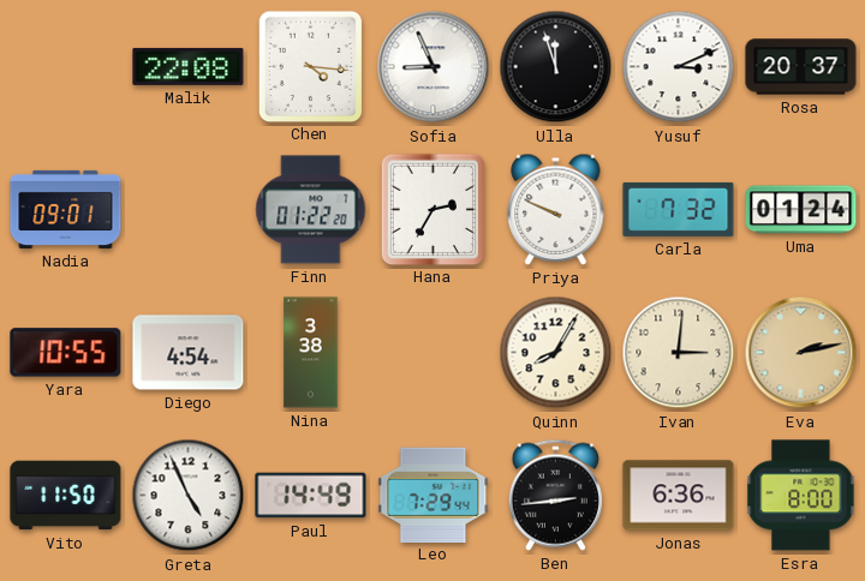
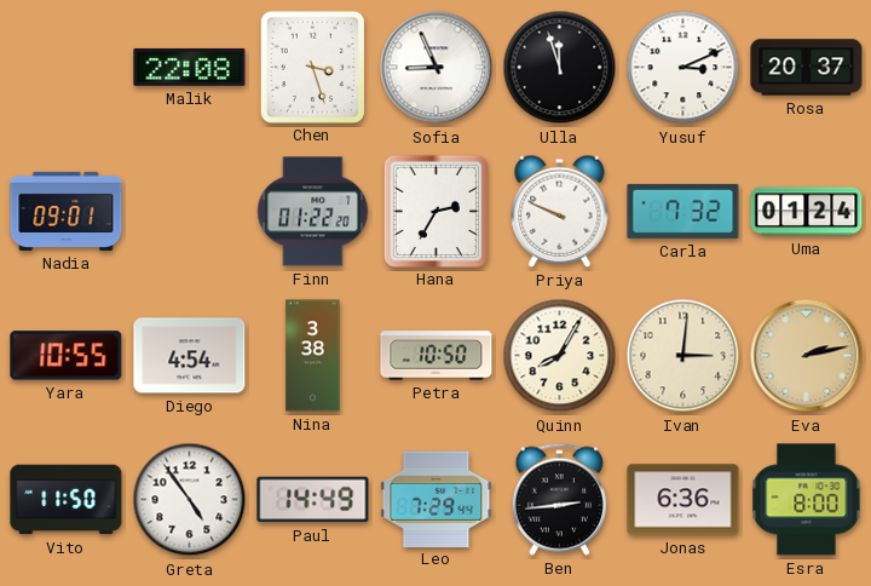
Chen: 4:16 -> 3:27 (312, 67)
Petra: none -> 10:50 (437, 356)
Greta: 4:56 -> 4:54 (190, 500)
